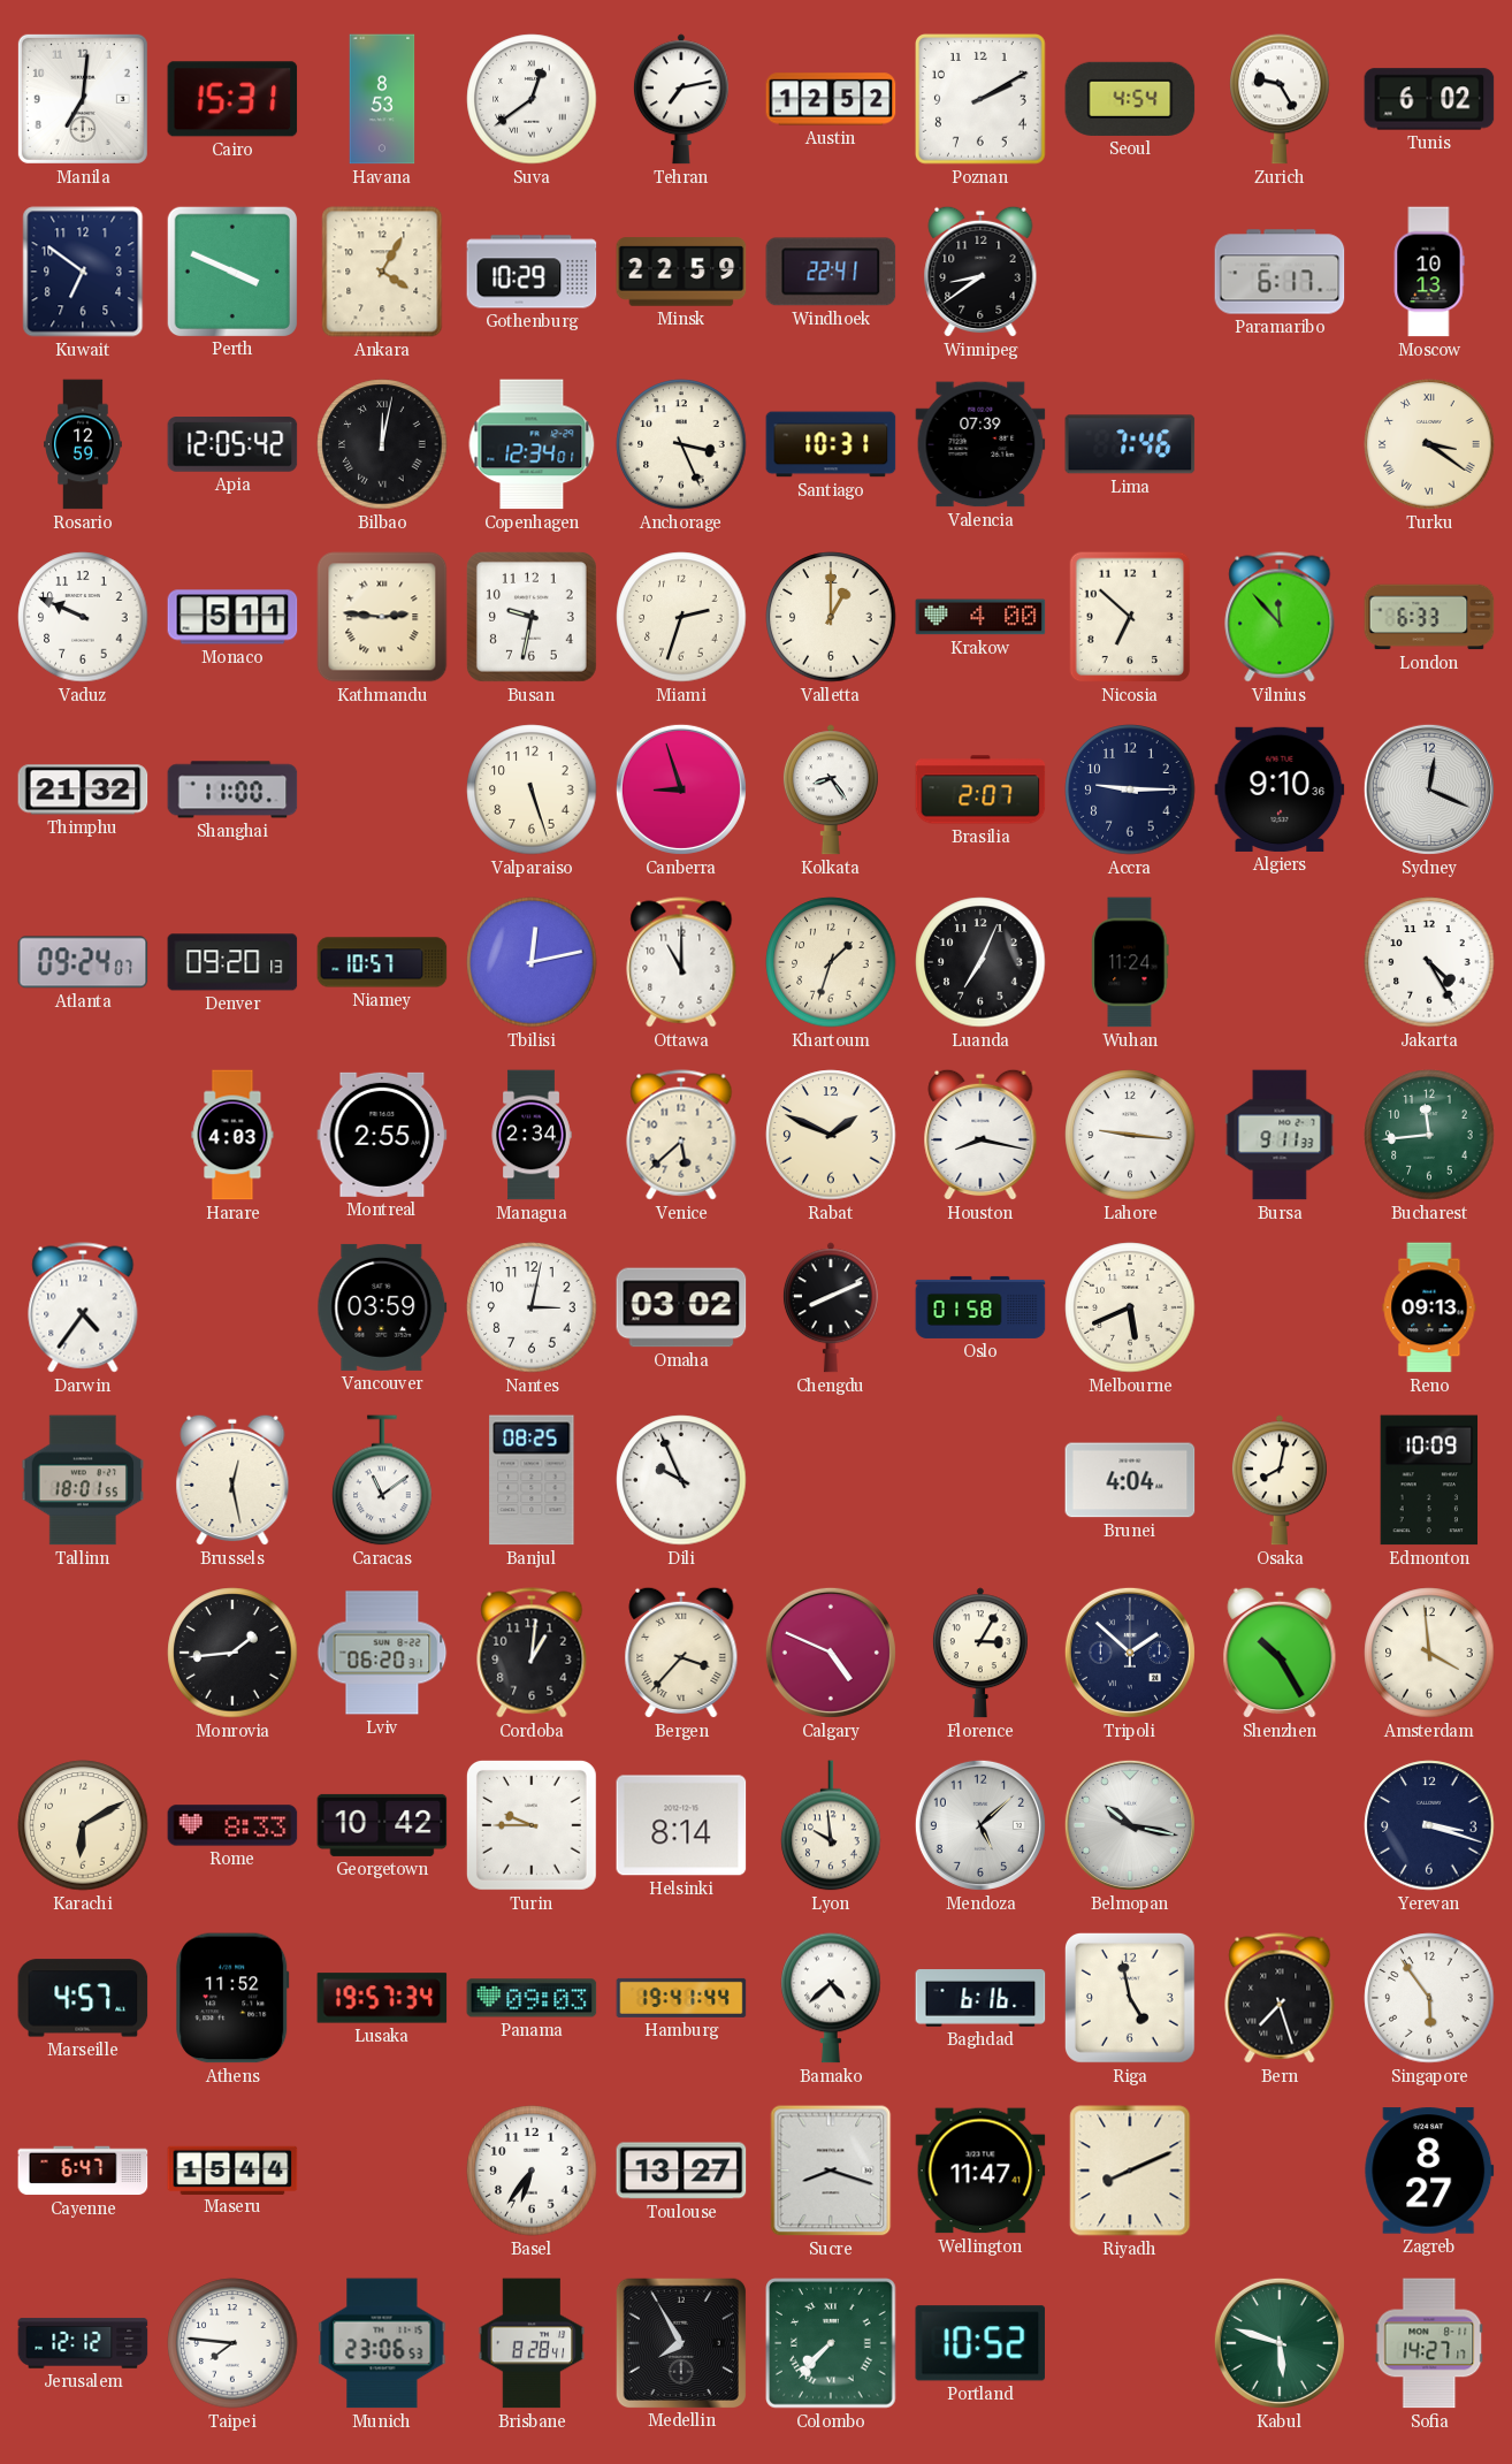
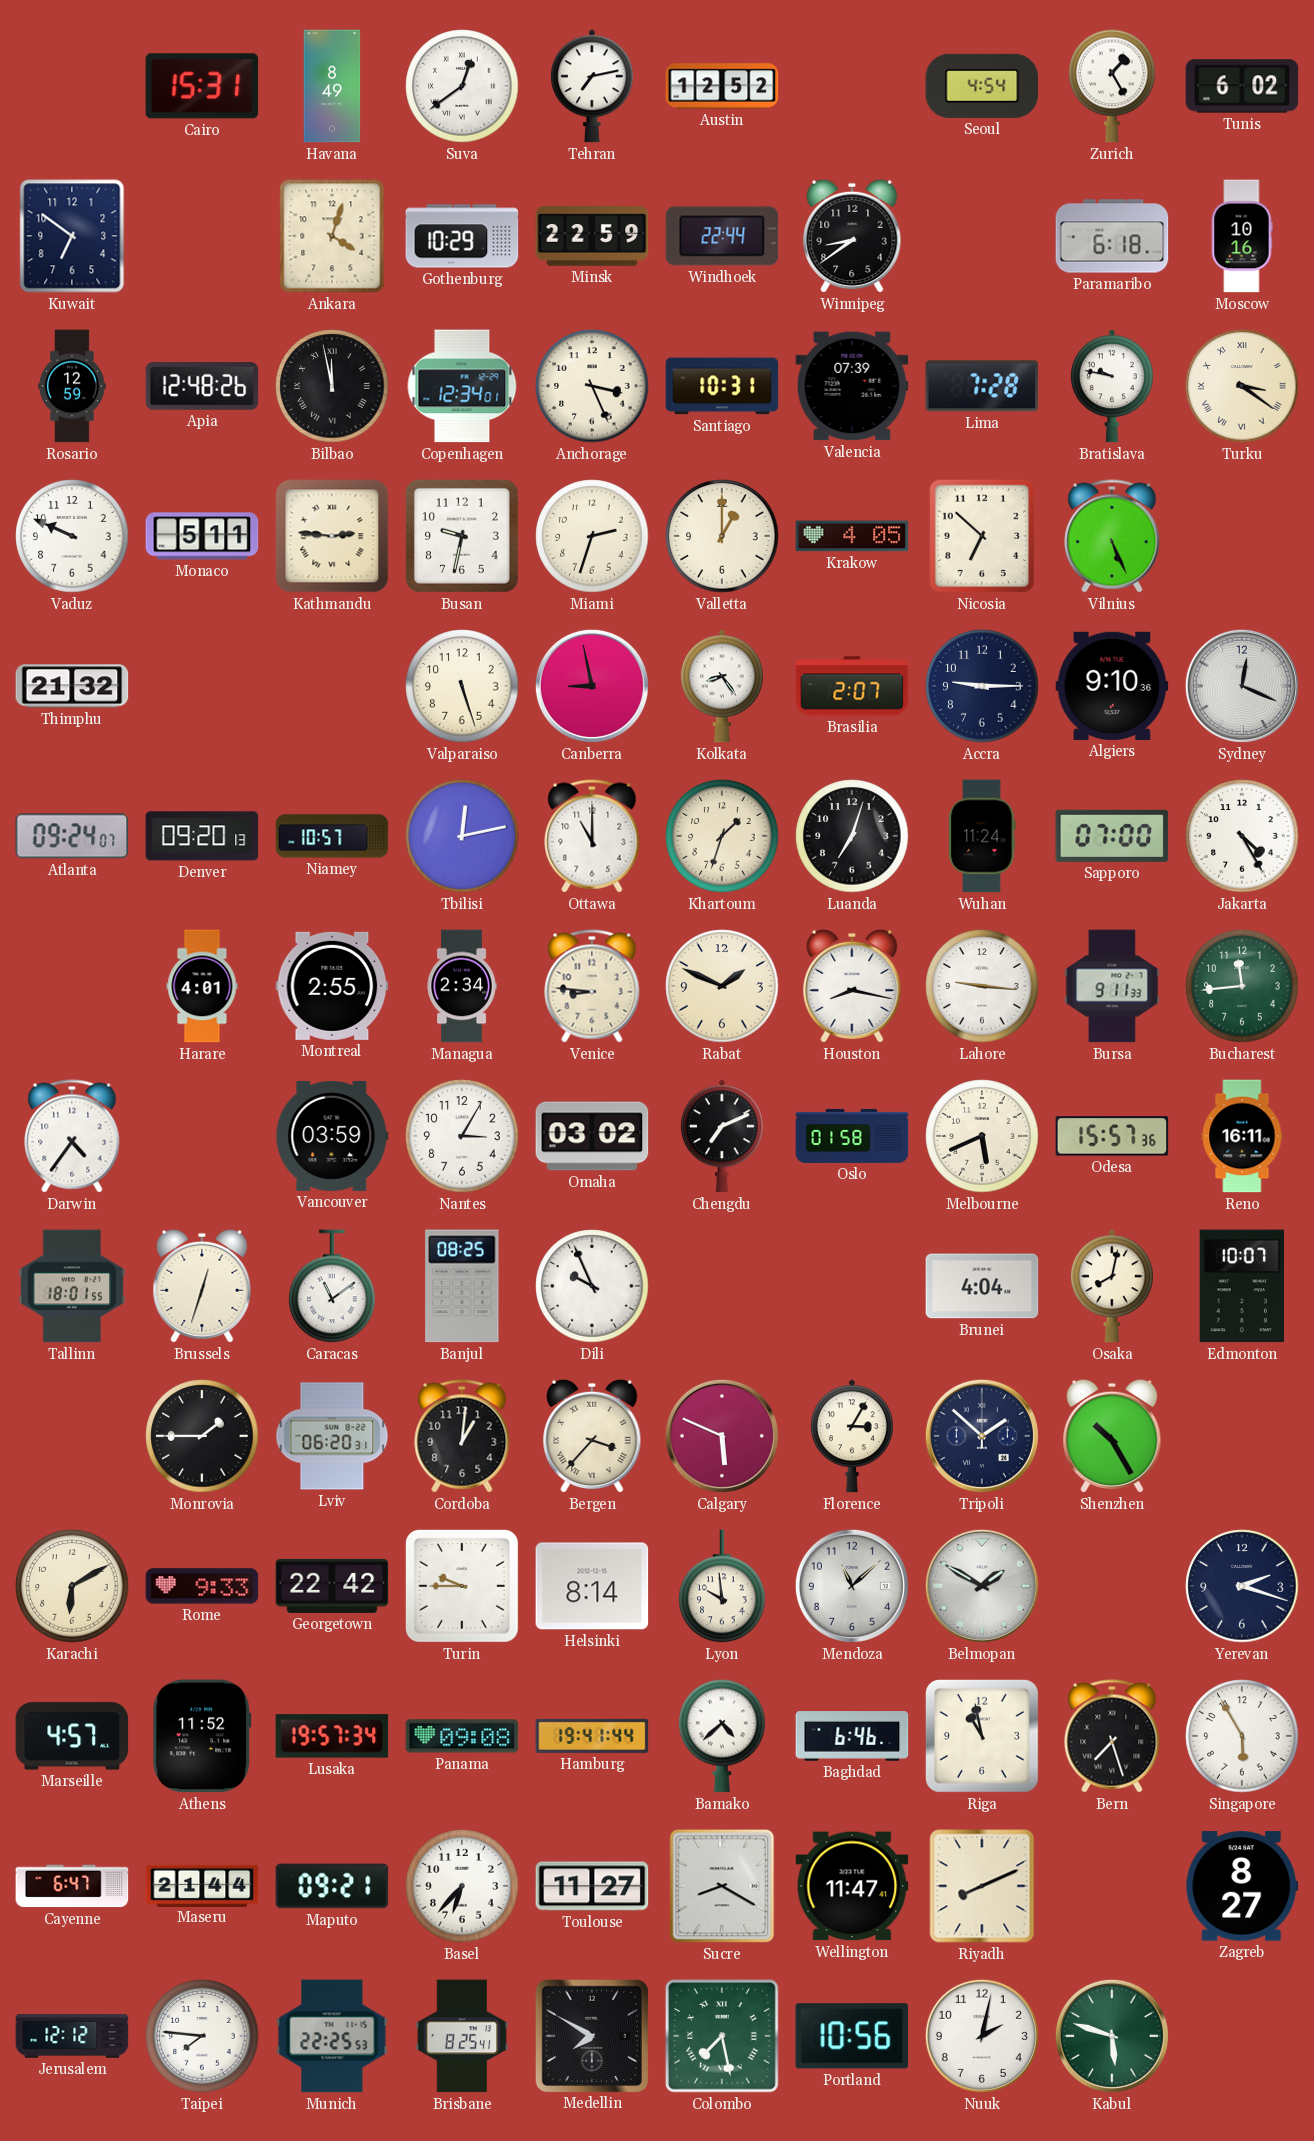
Manila: 7:01 -> none (83, 99)
Havana: 8:53 -> 8:49 (332, 86)
Poznan: 2:10 -> none (982, 100)
Zurich: 9:25 -> 1:25 (1112, 86)
Perth: 3:49 -> none (231, 270)
Ankara: 4:05 -> 4:03 (332, 236)
Windhoek: 22:41 -> 22:44 (722, 236)
Paramaribo: 6:17 -> 6:18 (1112, 236)
Moscow: 10:13 -> 10:16 (1242, 236)
Apia: 12:05 -> 12:48 (202, 386)
Bilbao: 12:02 -> 11:58 (332, 386)
Lima: 7:46 -> 7:28 (982, 386)
Bratislava: none -> 9:47 (1112, 386)
Krakow: 4:00 -> 4:05 (852, 536)
Vilnius: 11:53 -> 5:26 (1112, 536)
London: 6:33 -> none (1429, 617)
Shanghai: 11:00 -> none (232, 789)
Canberra: 8:57 -> 8:58 (592, 686)
Luanda: 7:04 -> 7:03 (852, 836)
Sapporo: none -> 07:00 (1112, 836)
Harare: 4:03 -> 4:01 (202, 986)
Venice: 5:38 -> 8:46 (592, 986)
Nantes: 3:02 -> 3:05 (462, 1136)
Chengdu: 8:11 -> 7:11 (722, 1136)
Odesa: none -> 15:57 (1112, 1136)
Reno: 09:13 -> 16:11 (1242, 1136)
Brussels: 12:28 -> 12:33 (202, 1286)
Edmonton: 10:09 -> 10:07 (1242, 1286)
Monrovia: 1:44 -> 1:45 (202, 1436)
Calgary: 4:49 -> 5:49 (722, 1436)
Amsterdam: 3:59 -> none (1429, 1653)
Rome: 8:33 -> 9:33 (202, 1586)
Georgetown: 10:42 -> 22:42 (332, 1586)
Mendoza: 5:08 -> 11:08 (852, 1586)
Belmopan: 10:17 -> 1:50 (982, 1586)
Yerevan: 3:18 -> 2:18 (1242, 1586)
Panama: 09:03 -> 09:08 (462, 1736)
Baghdad: 6:16 -> 6:46 (852, 1736)
Riga: 4:58 -> 10:58 (982, 1736)
Singapore: 5:54 -> 5:55 (1242, 1736)
Maseru: 15:44 -> 21:44 (202, 1885)
Maputo: none -> 09:21 (332, 1886)
Basel: 6:36 -> 6:37 (462, 1886)
Toulouse: 13:27 -> 11:27 (592, 1886)
Sucre: 8:18 -> 8:20 (722, 1886)
Munich: 23:06 -> 22:25 (332, 2036)
Brisbane: 8:28 -> 8:25 (462, 2036)
Medellin: 7:55 -> 7:50 (591, 2035)
Colombo: 7:37 -> 7:28 (723, 2037)
Portland: 10:52 -> 10:56 (852, 2036)
Nuuk: none -> 2:02 (982, 2036)
Sofia: 14:27 -> none (1429, 2343)
